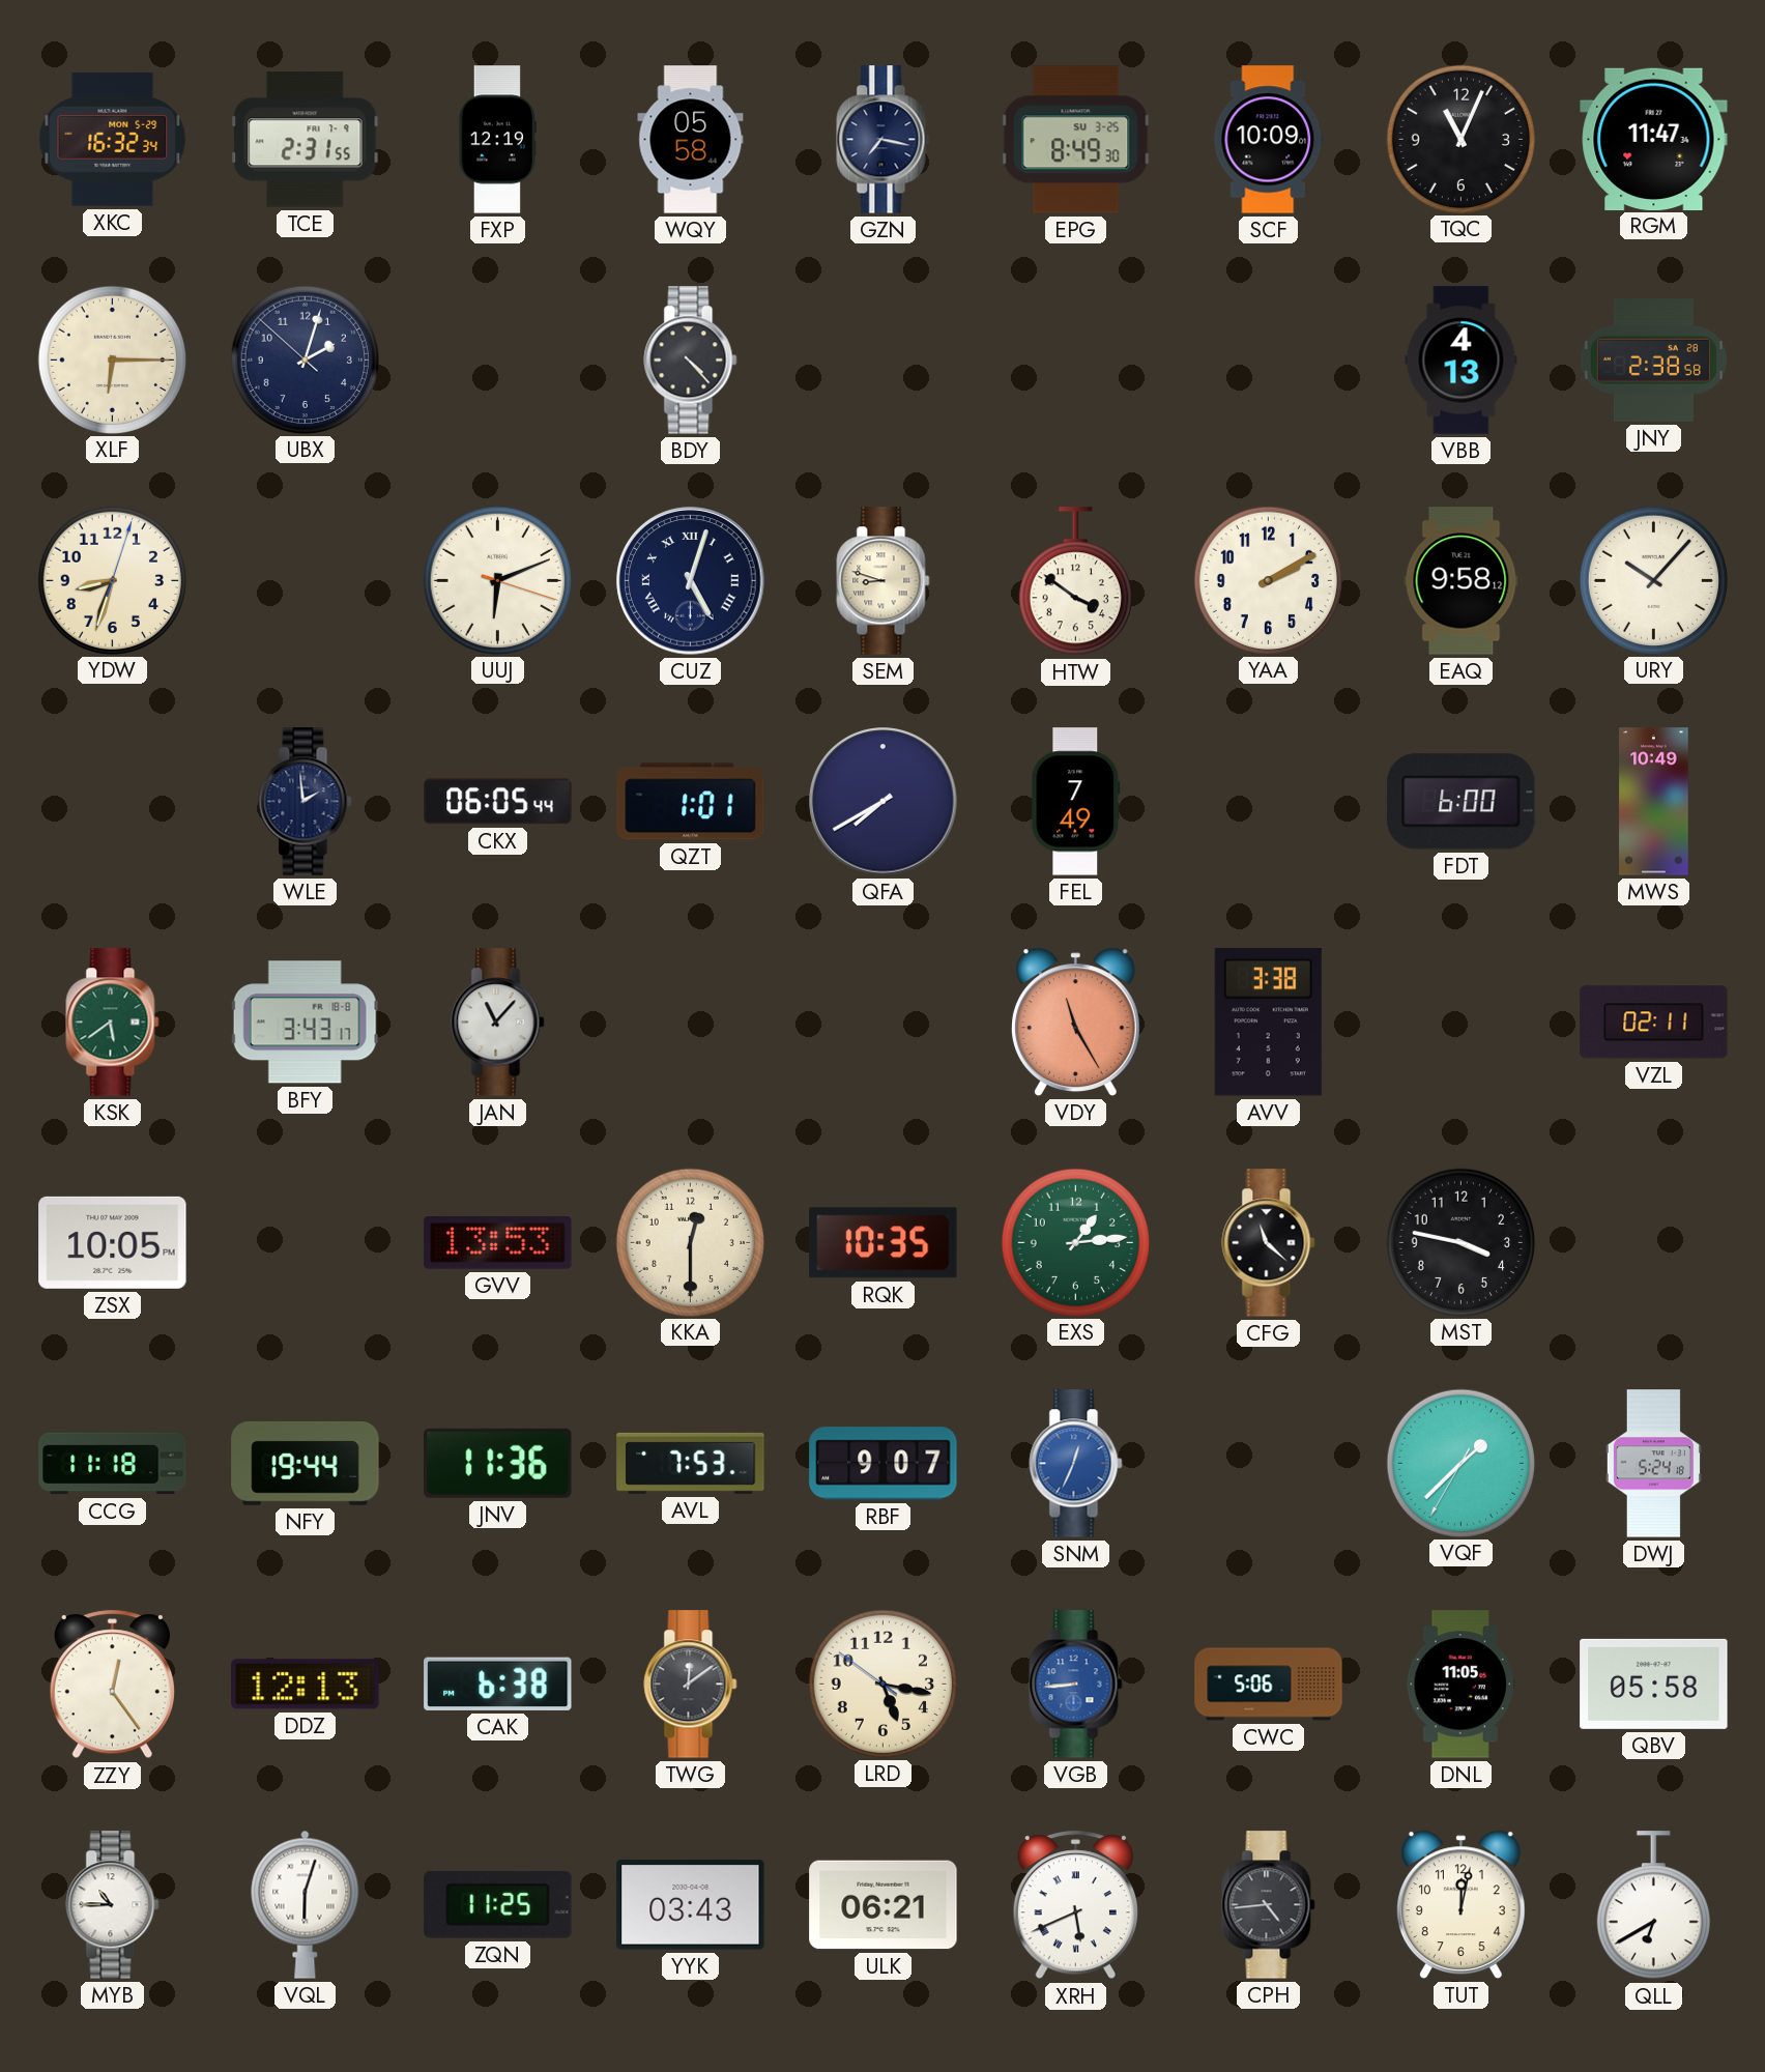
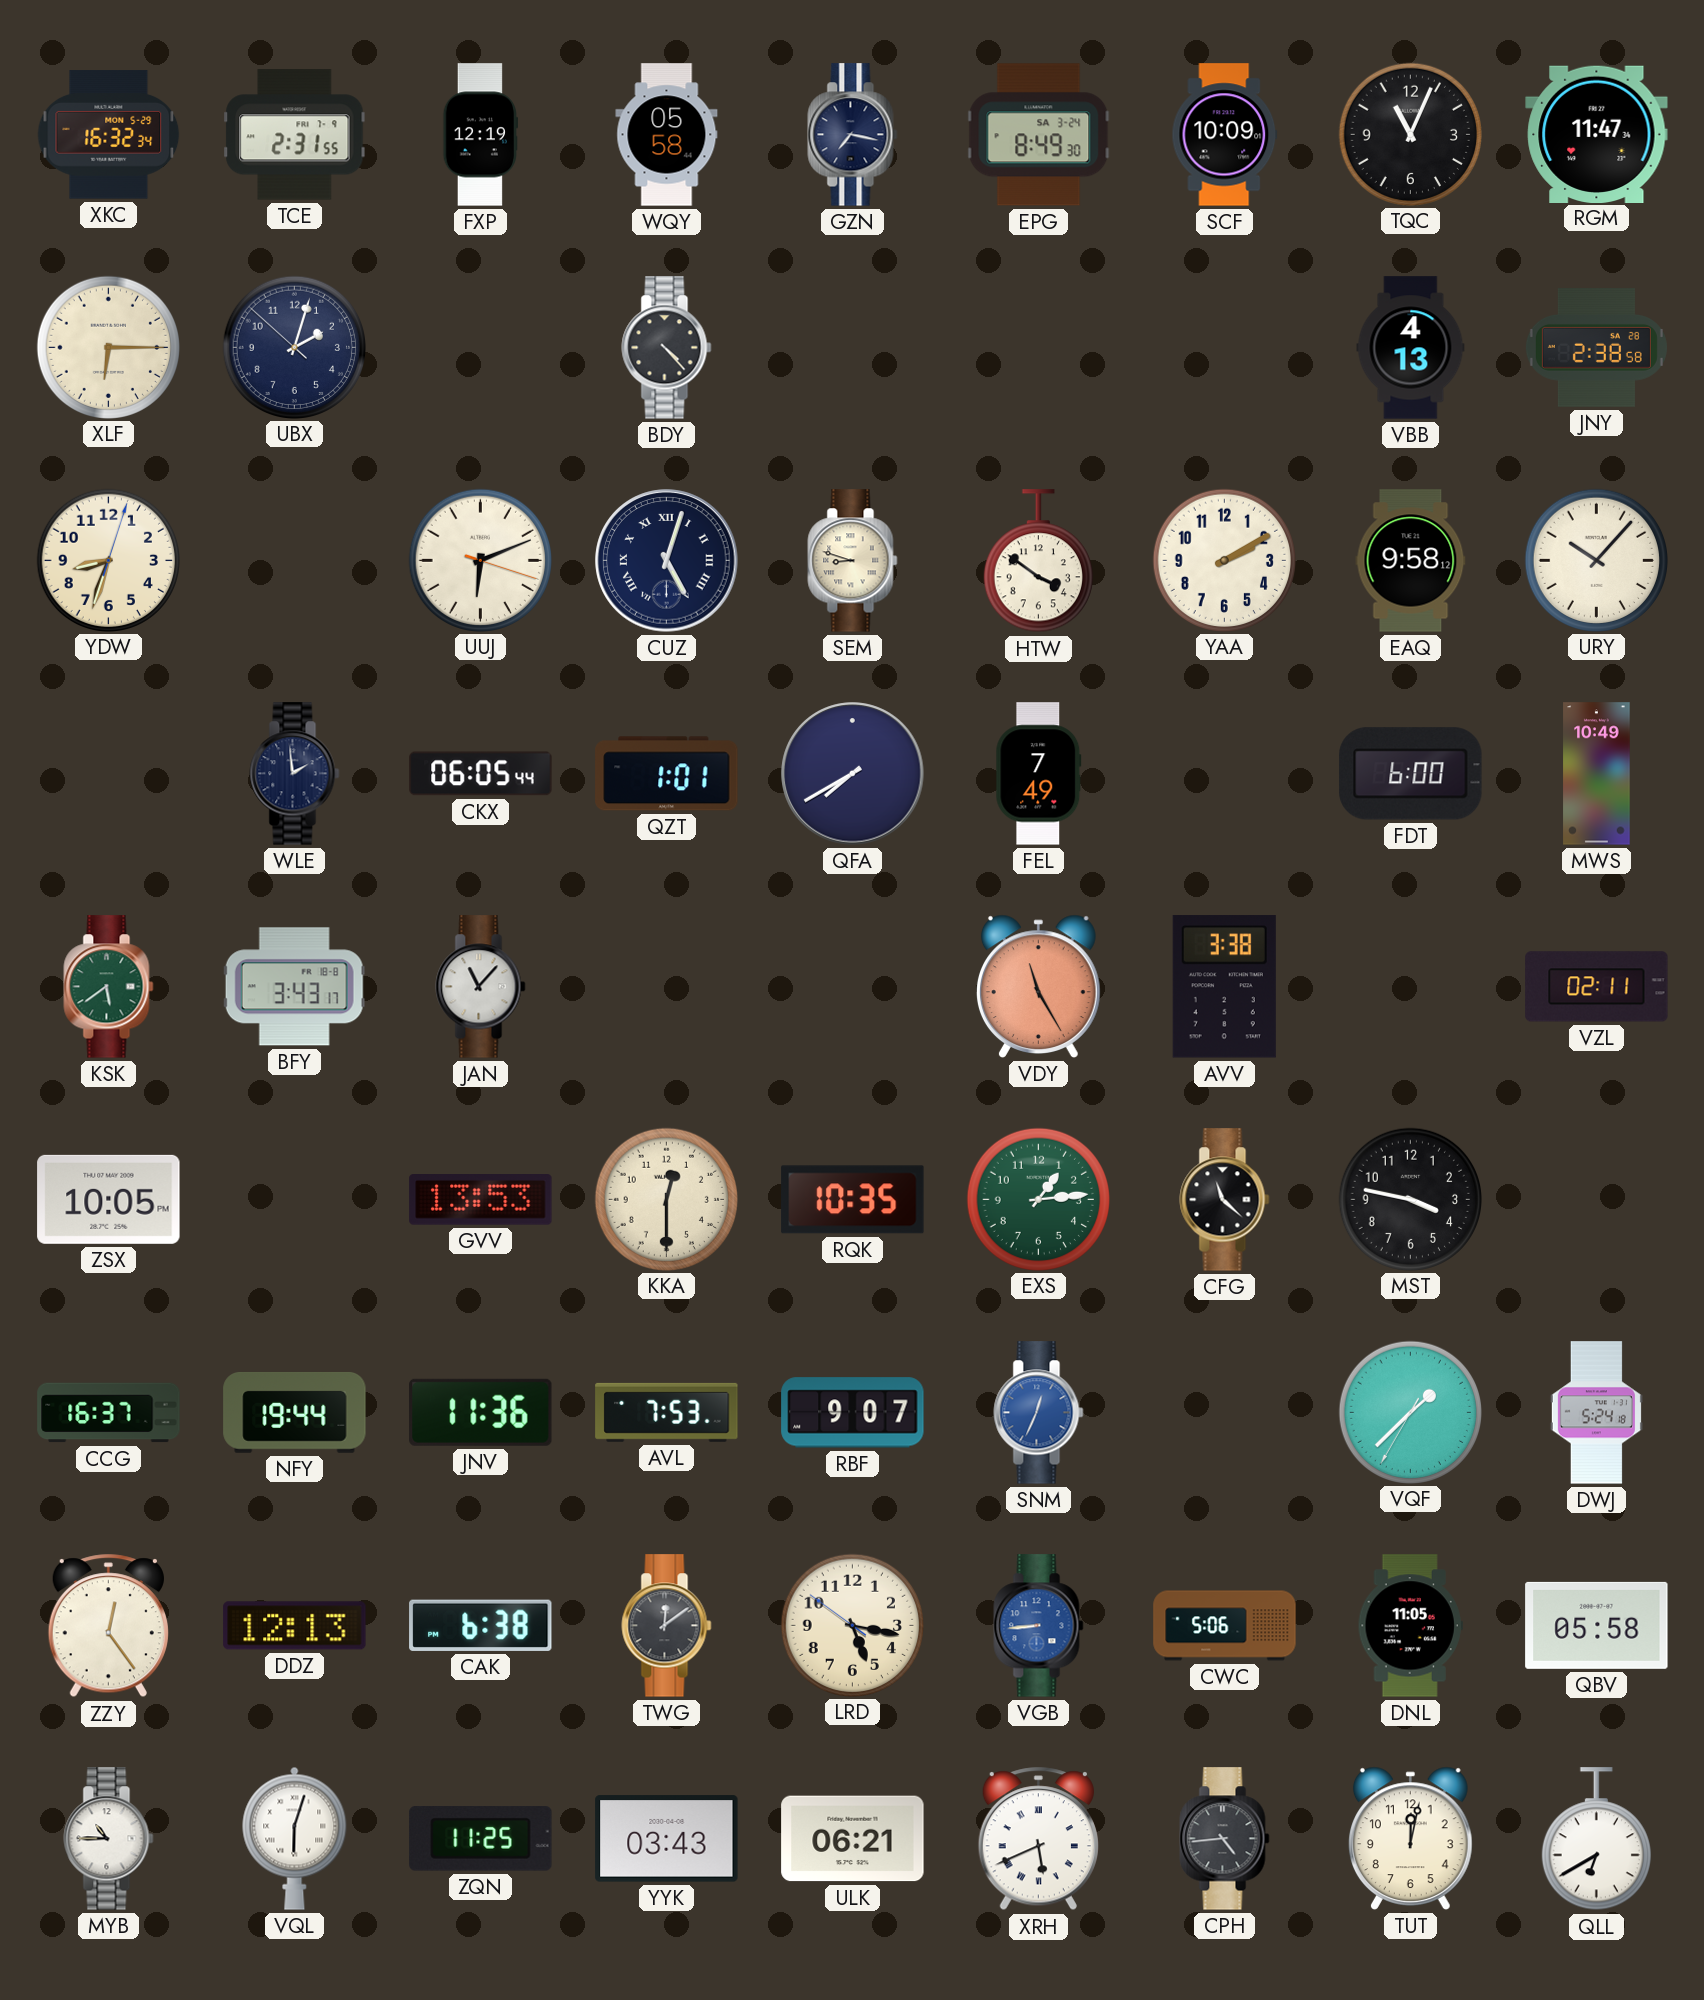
EPG date: SU 3-25 -> SA 3-24 (1039, 135)
CCG: 11:18 -> 16:37 (109, 1413)
